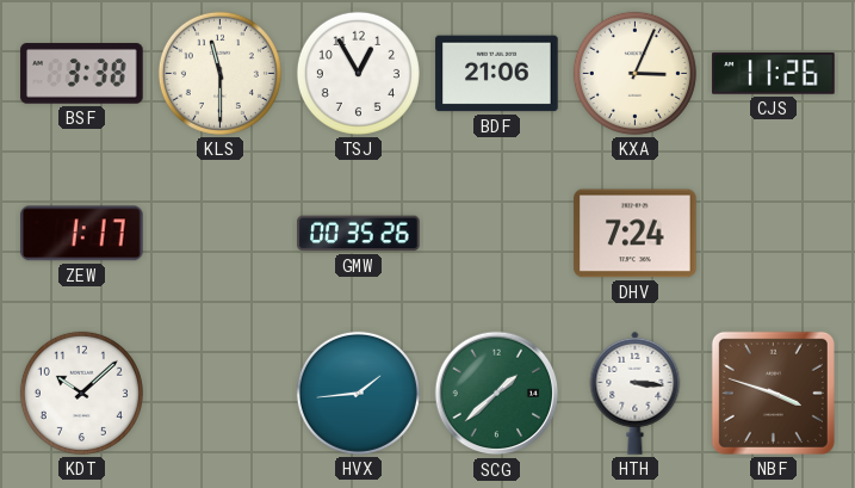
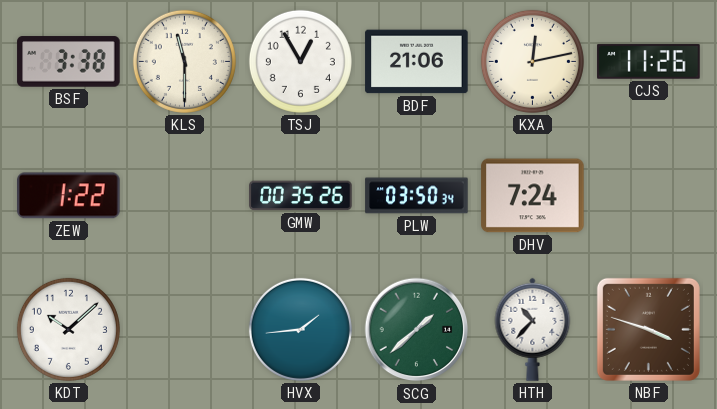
KXA: 3:04 -> 12:13 (532, 61)
ZEW: 1:17 -> 1:22 (69, 196)
PLW: none -> 03:50 (417, 196)
HTH: 3:16 -> 10:37 (533, 329)
